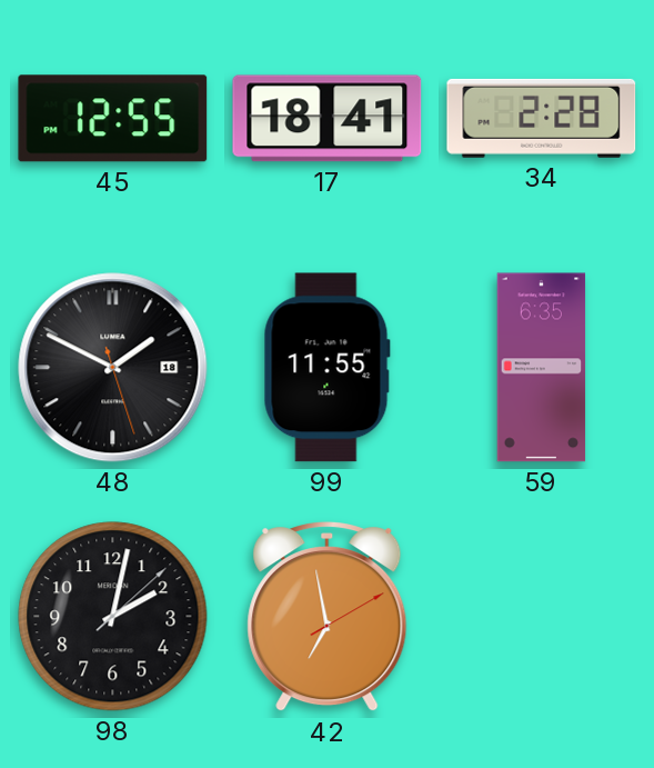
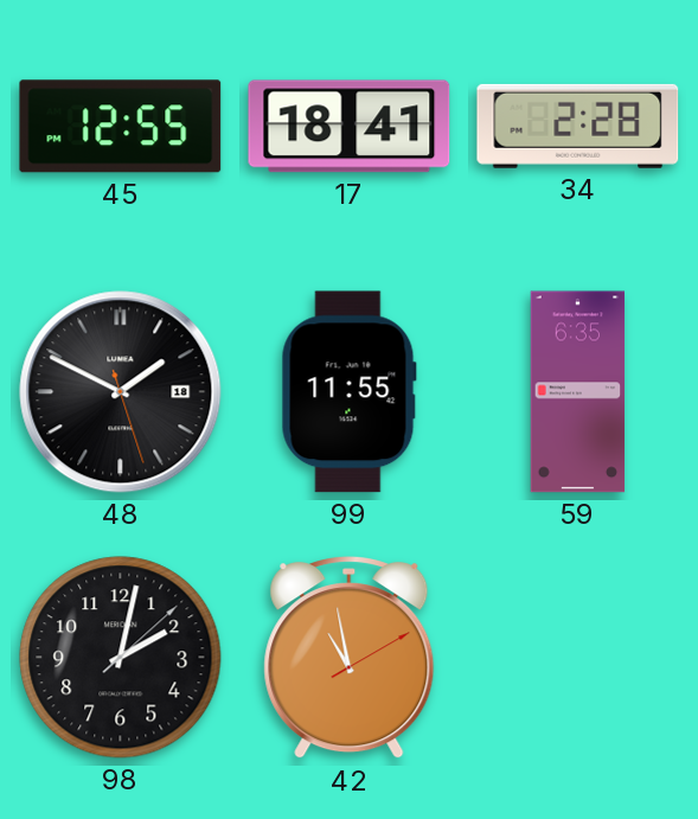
42: 6:58 -> 10:58 (350, 659)
